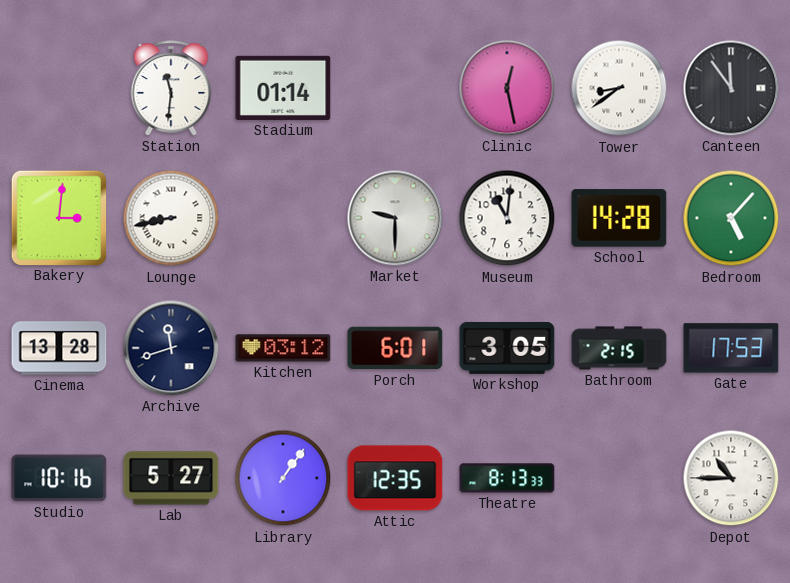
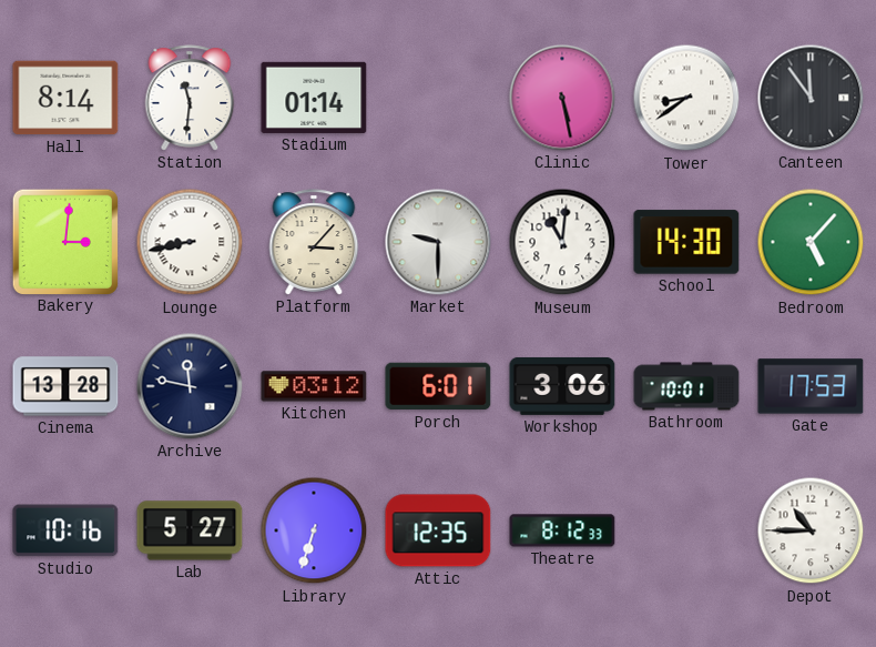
Hall: none -> 8:14 (65, 98)
Clinic: 12:28 -> 5:28 (562, 98)
Platform: none -> 3:07 (314, 242)
School: 14:28 -> 14:30 (686, 242)
Archive: 11:42 -> 11:47 (190, 386)
Workshop: 3:05 -> 3:06 (562, 386)
Bathroom: 2:15 -> 10:01 (686, 386)
Library: 1:06 -> 6:33 (314, 530)
Theatre: 8:13 -> 8:12 (562, 530)
